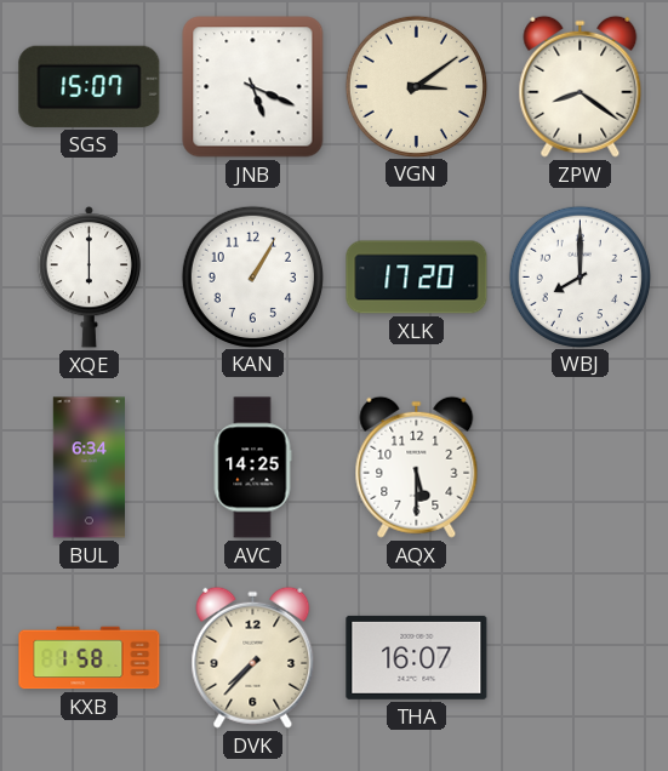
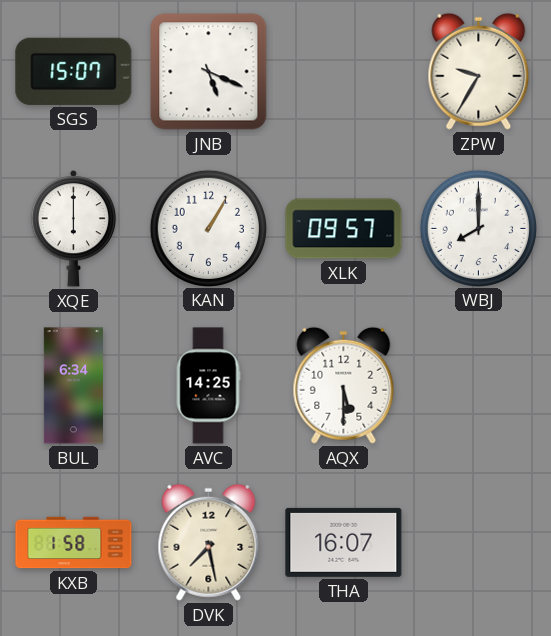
VGN: 3:09 -> none (416, 86)
ZPW: 8:21 -> 9:35 (479, 71)
XLK: 17:20 -> 09:57 (344, 229)
DVK: 7:37 -> 7:28 (209, 542)
